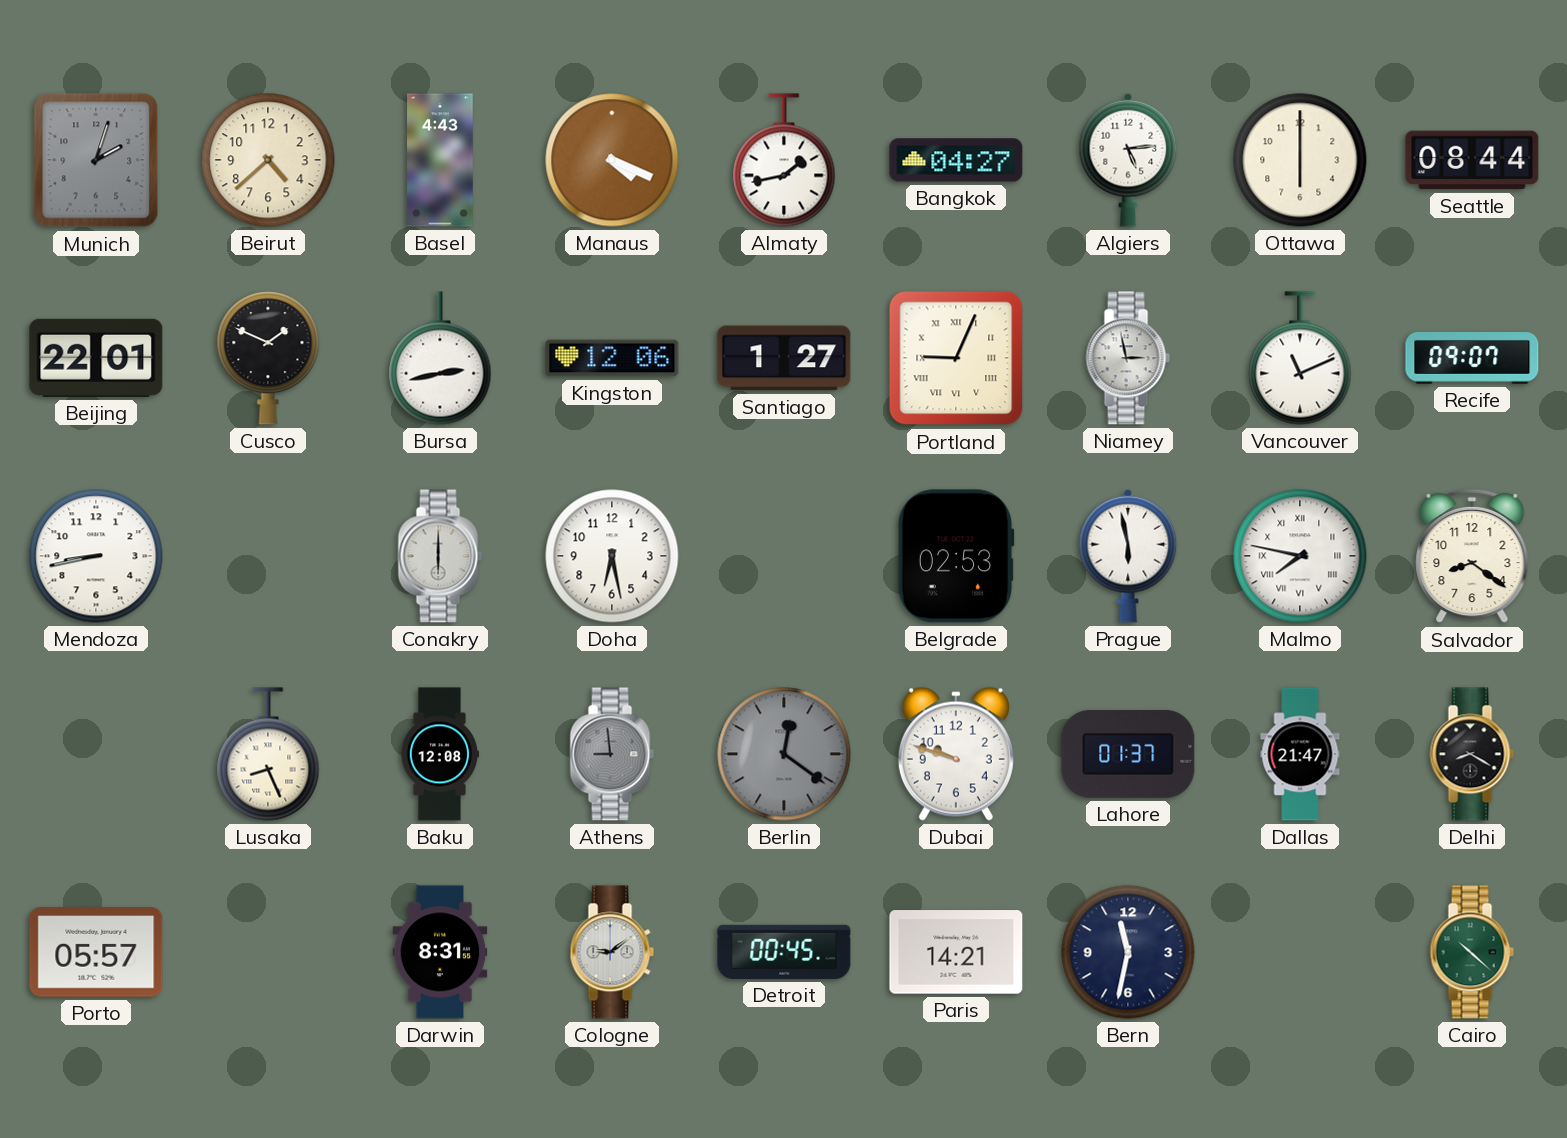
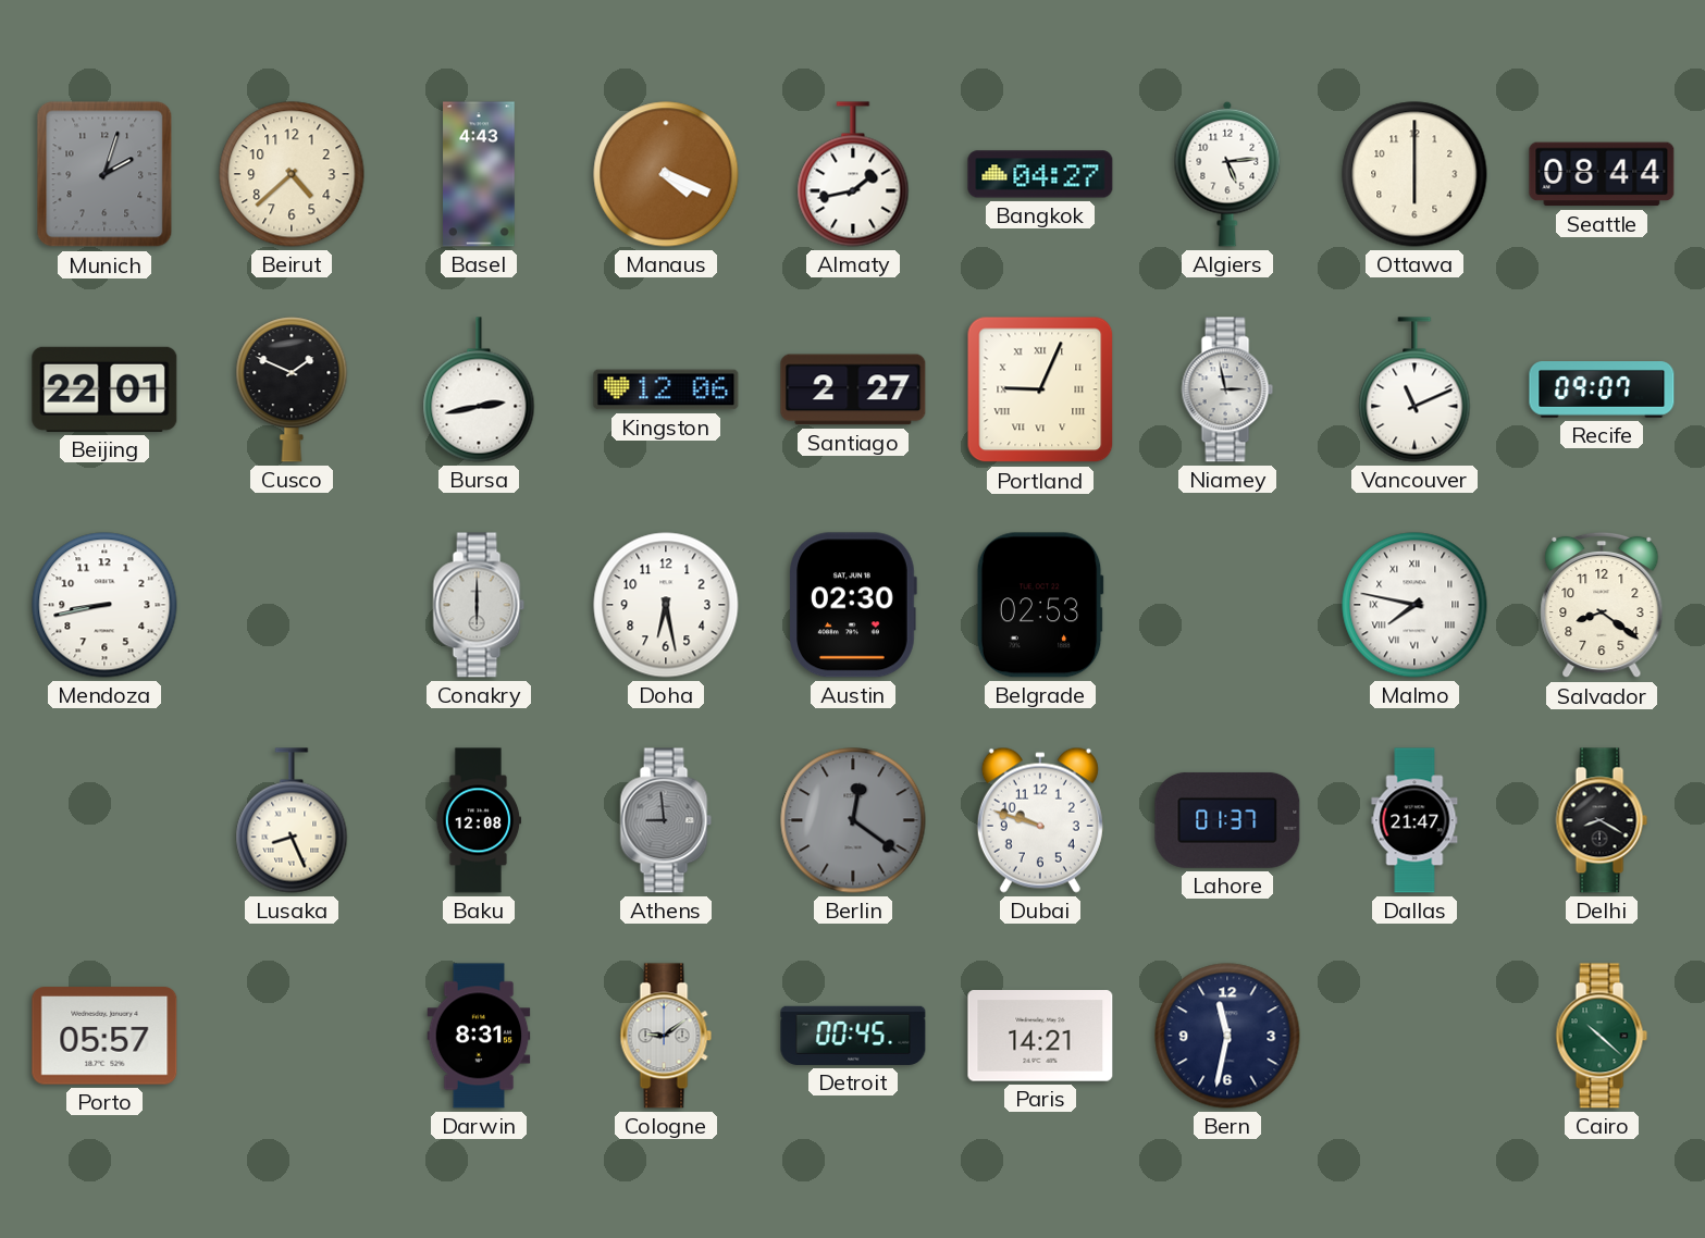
Santiago: 1:27 -> 2:27 (853, 389)
Austin: none -> 02:30 (853, 605)
Prague: 5:58 -> none (1128, 556)
